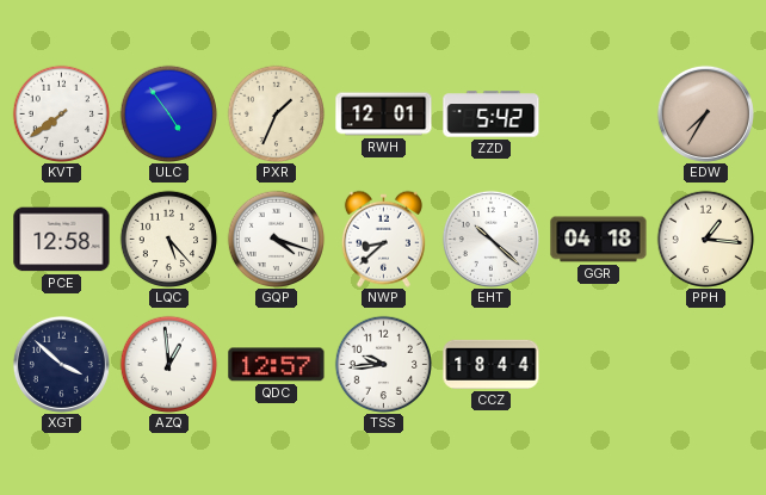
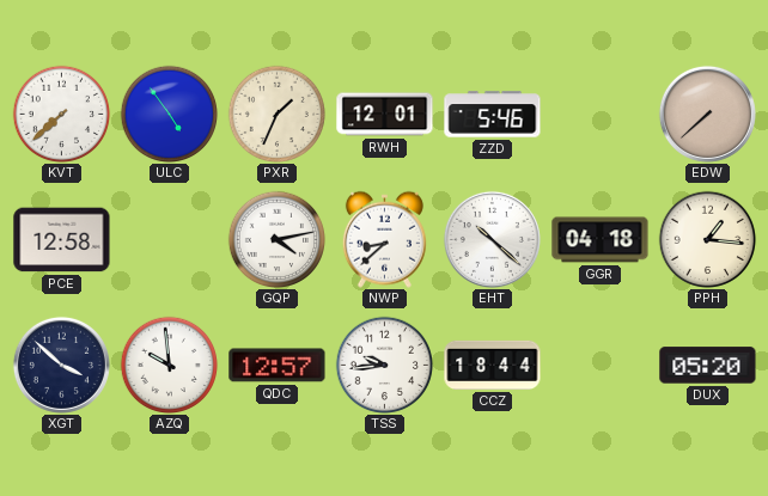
KVT: 7:39 -> 7:38 (61, 114)
ZZD: 5:42 -> 5:46 (493, 115)
EDW: 7:35 -> 7:38 (707, 114)
LQC: 5:23 -> none (168, 239)
GQP: 4:18 -> 4:13 (276, 239)
AZQ: 12:59 -> 9:59 (169, 365)
DUX: none -> 05:20 (708, 366)
